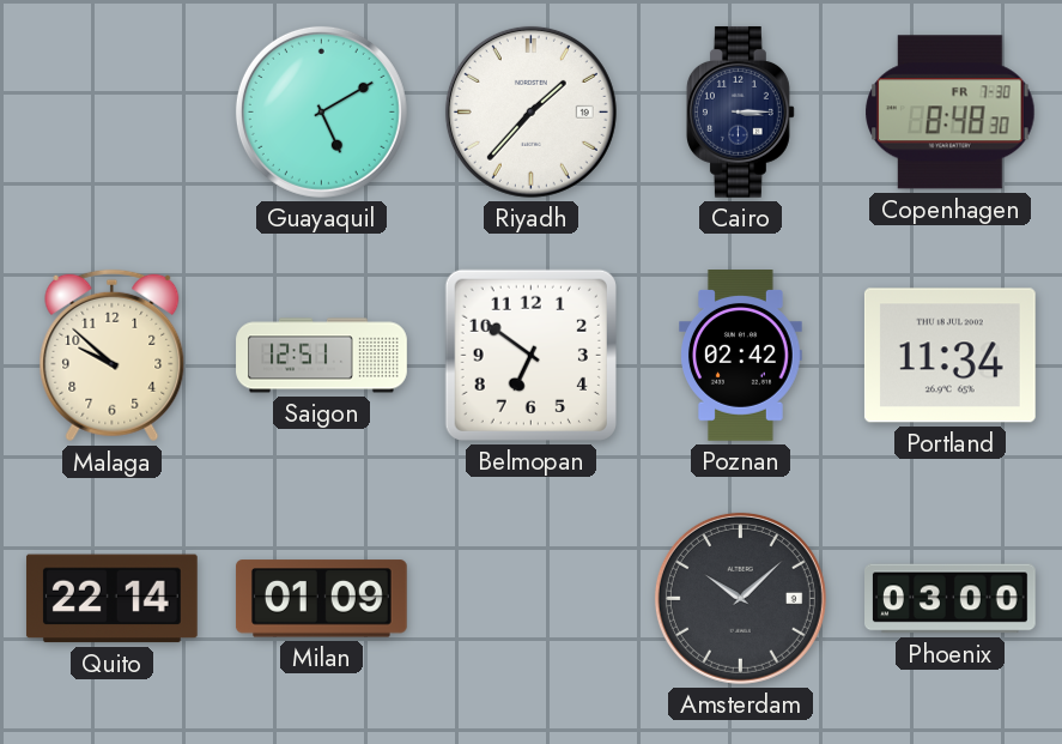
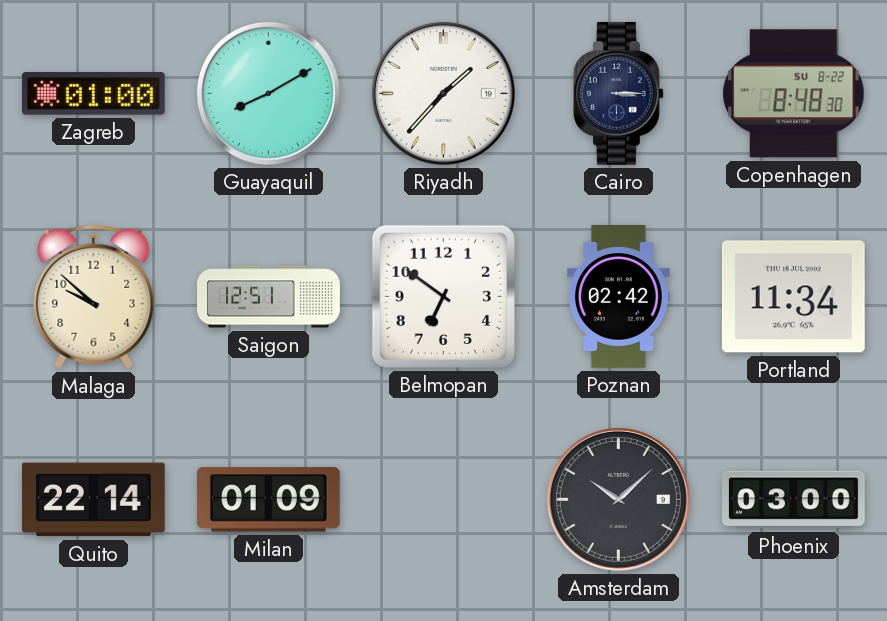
Zagreb: none -> 01:00 (93, 94)
Guayaquil: 5:10 -> 8:10 (268, 93)
Copenhagen date: FR 7-30 -> SU 8-22 (794, 94)
